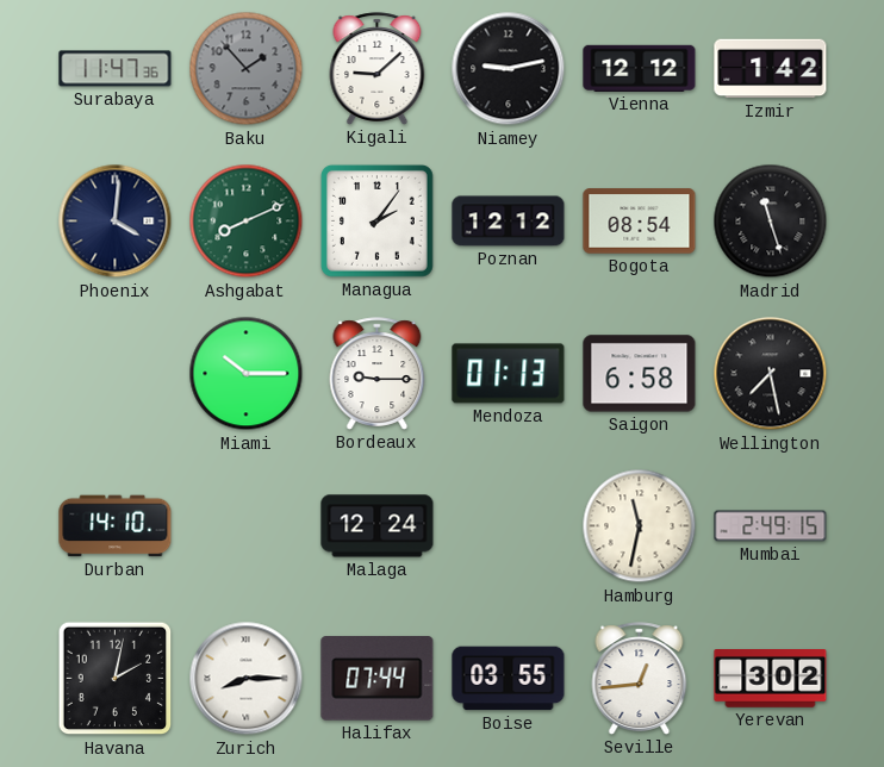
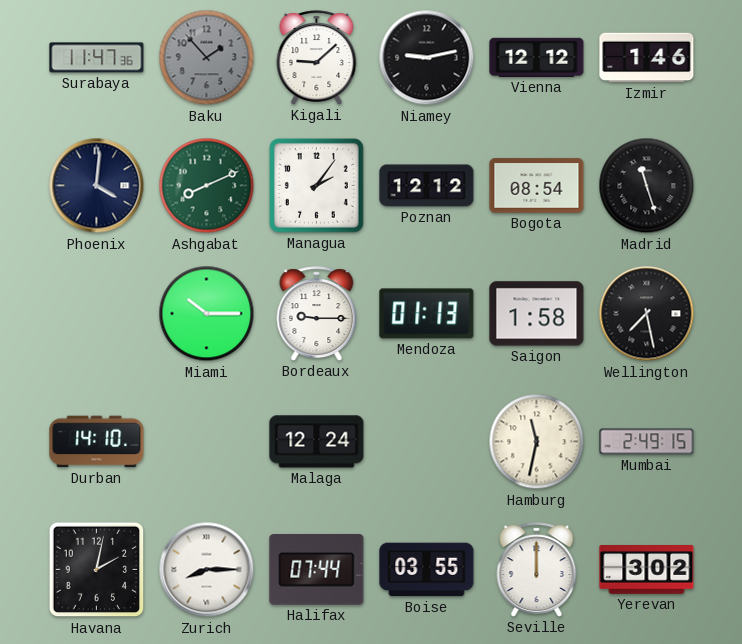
Izmir: 1:42 -> 1:46 (647, 58)
Saigon: 6:58 -> 1:58 (537, 314)
Seville: 12:44 -> 12:00 (537, 570)
